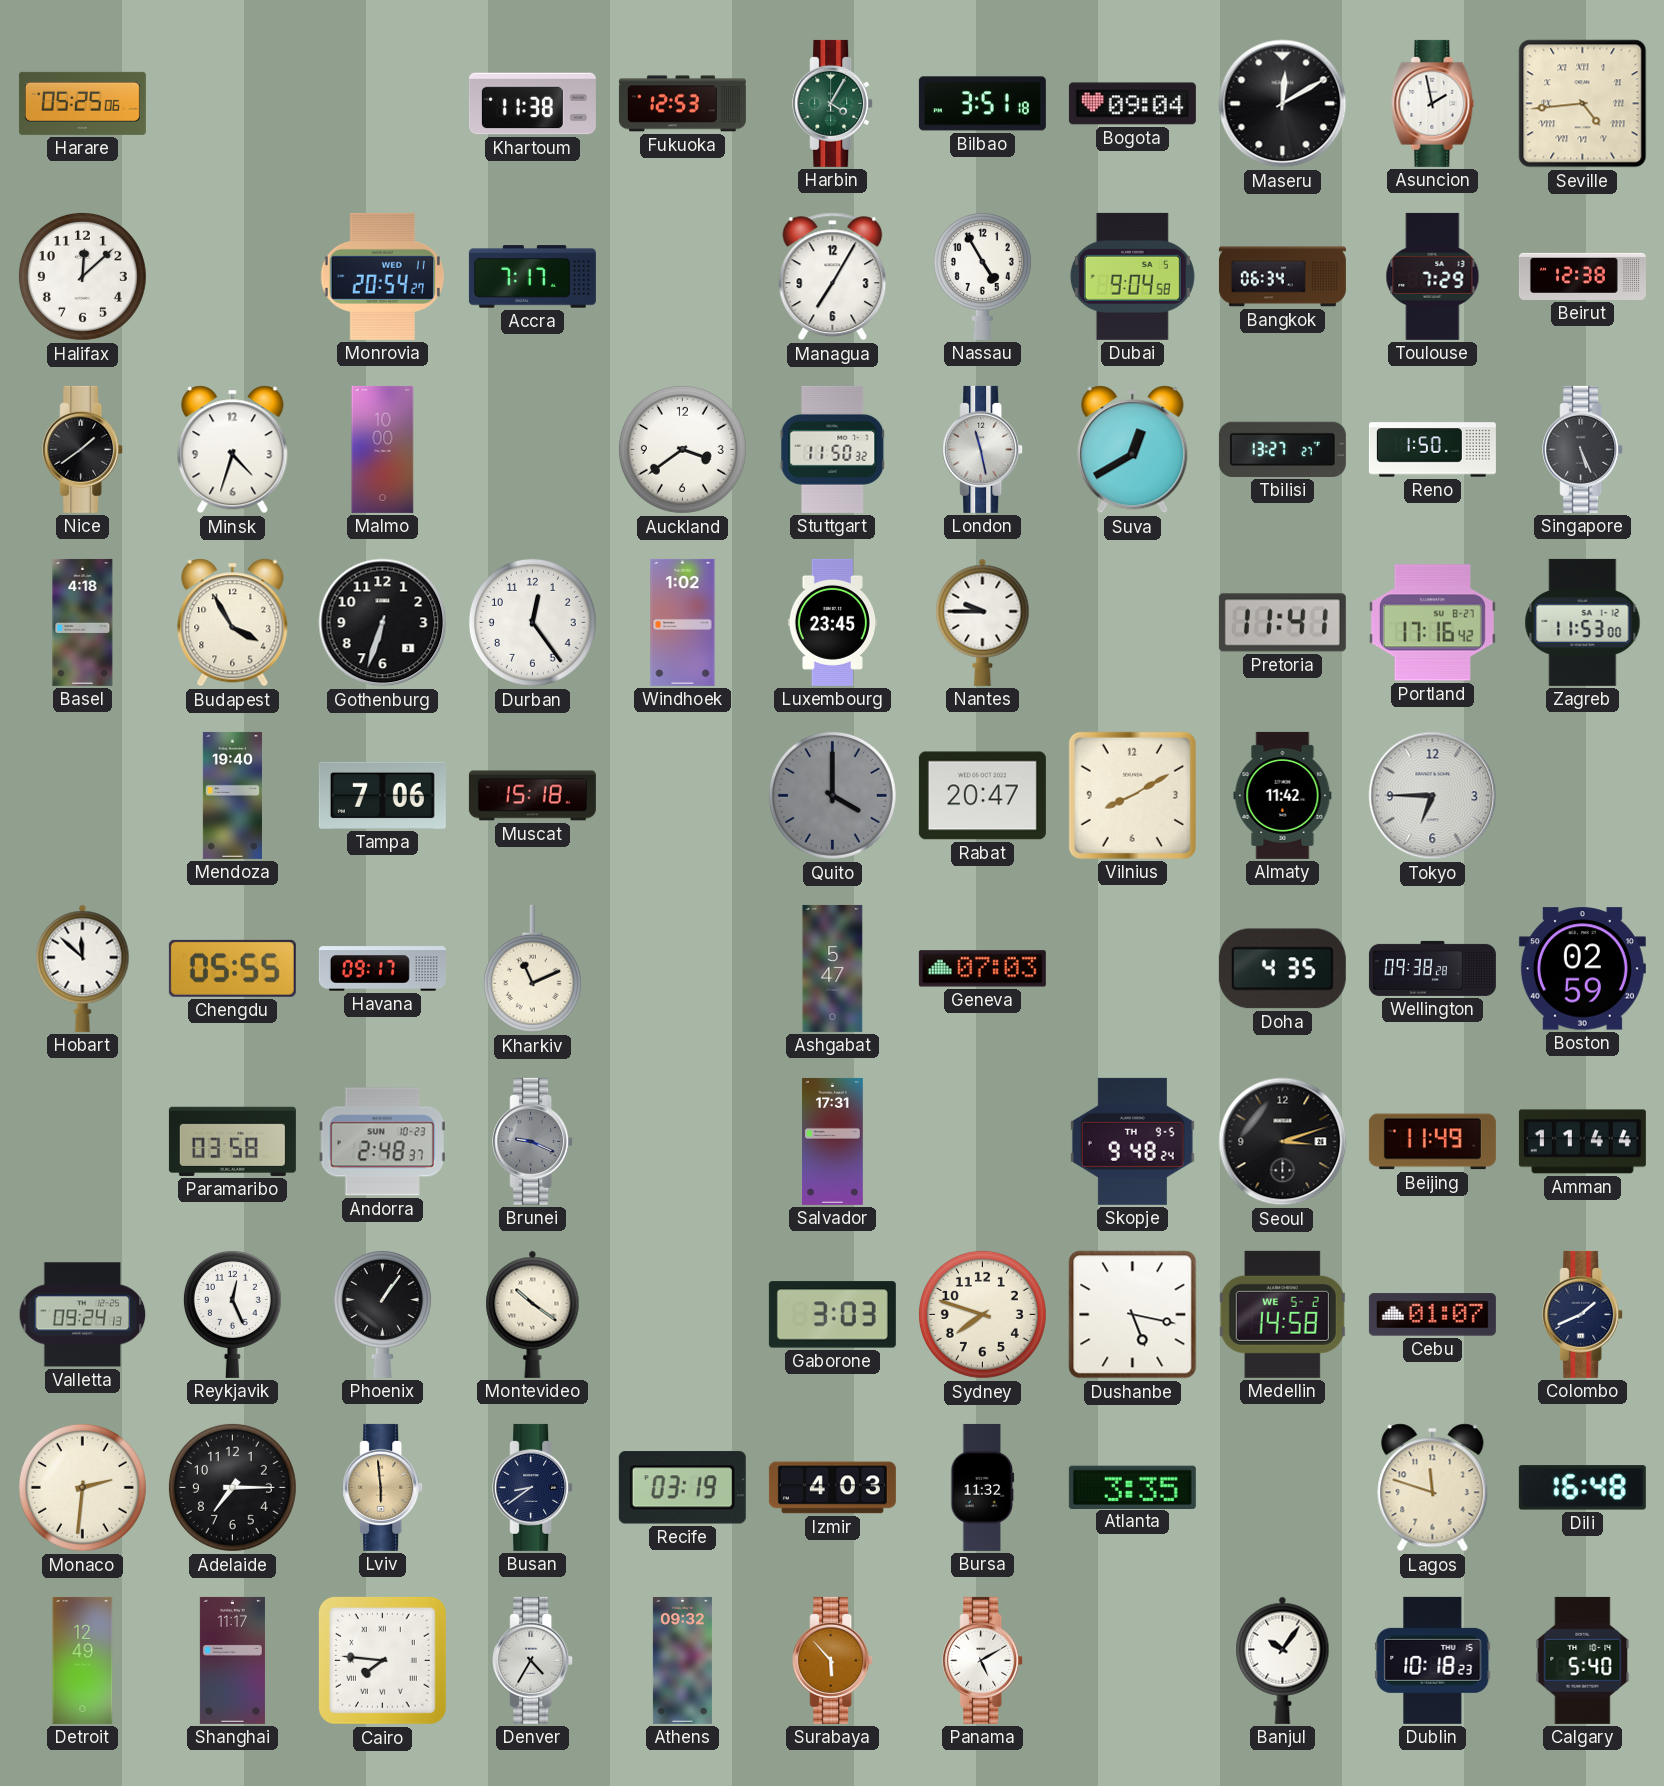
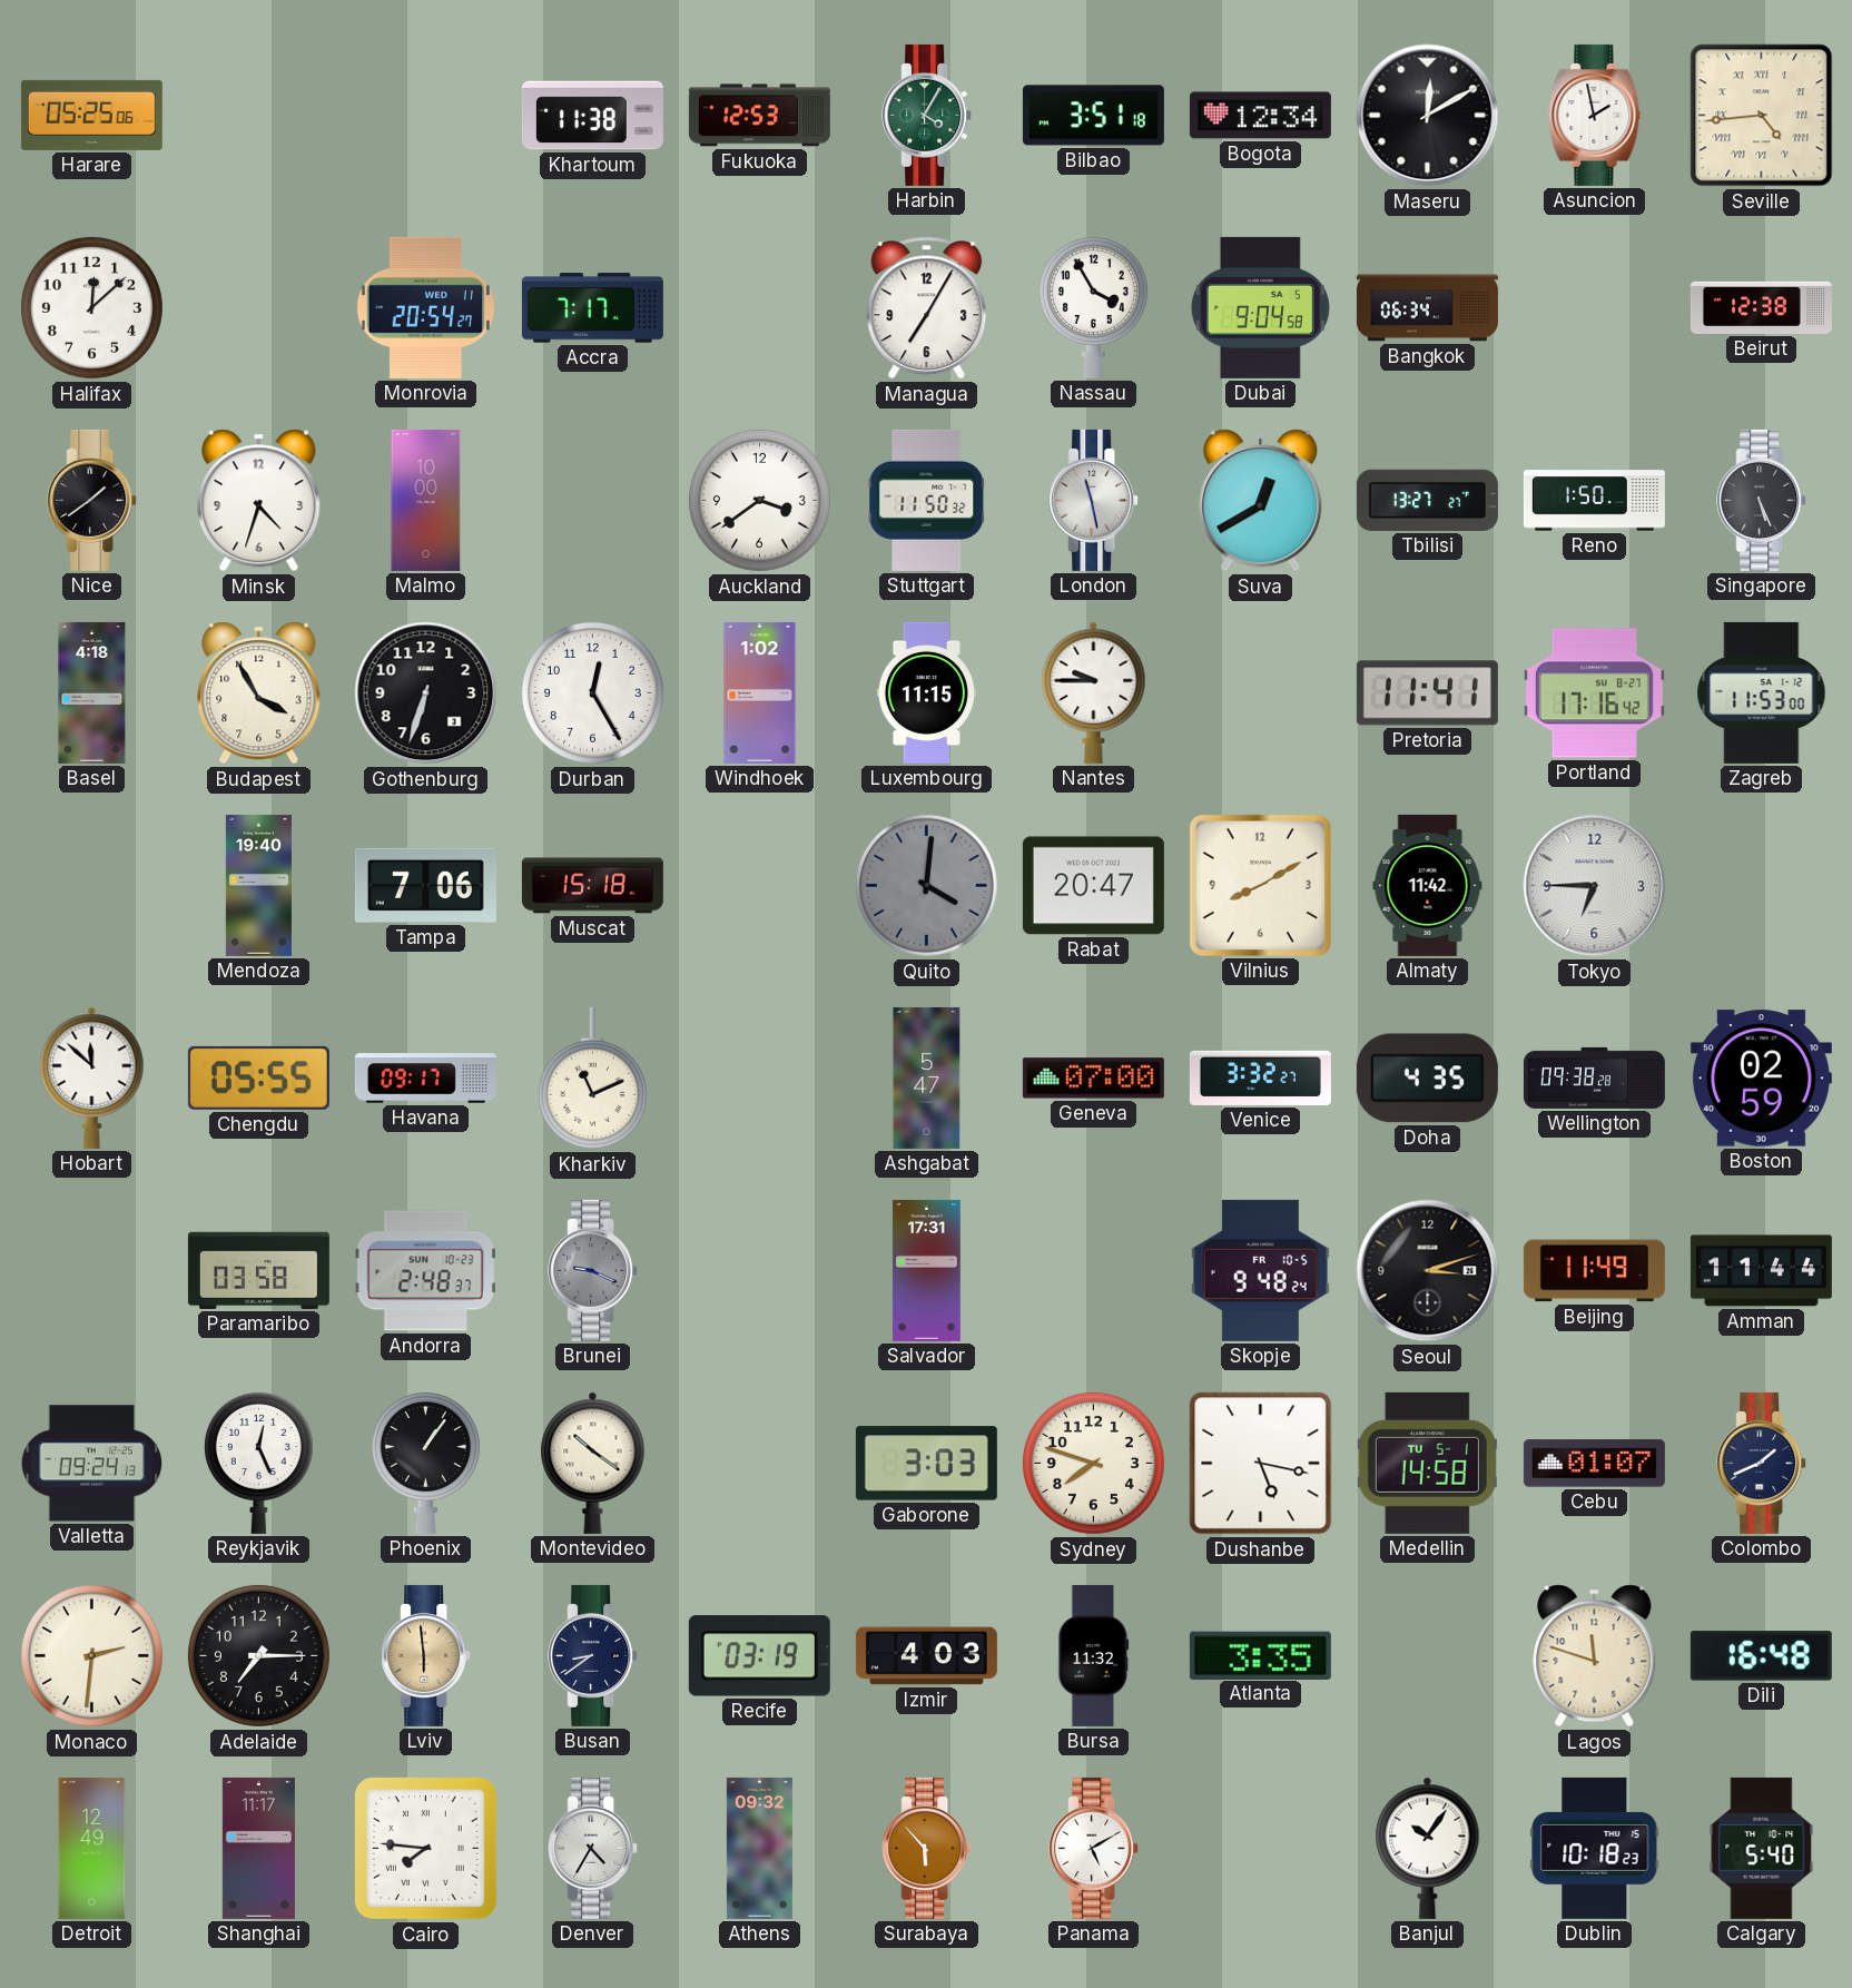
Bogota: 09:04 -> 12:34 (1260, 116)
Nassau: 4:55 -> 3:55 (1093, 308)
Toulouse: 7:29 -> none (1433, 276)
Durban: 12:24 -> 12:25 (592, 692)
Luxembourg: 23:45 -> 11:15 (926, 692)
Quito: 4:00 -> 4:01 (926, 885)
Geneva: 07:03 -> 07:00 (1093, 1079)
Venice: none -> 3:32 (1260, 1077)
Skopje date: TH 9-5 -> FR 10-5 (1260, 1270)
Medellin date: WE 5-2 -> TU 5-1 (1427, 1463)
